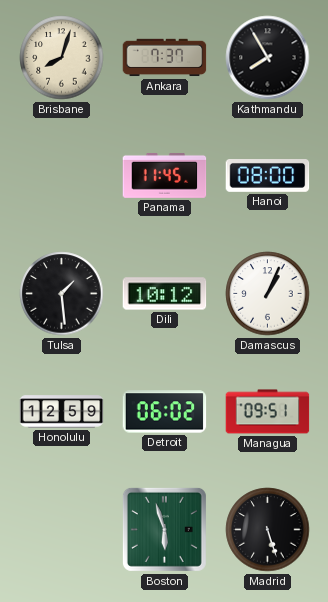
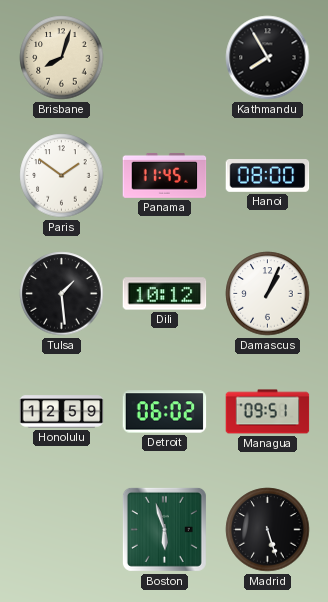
Ankara: 7:37 -> none (165, 58)
Paris: none -> 1:51 (62, 176)
